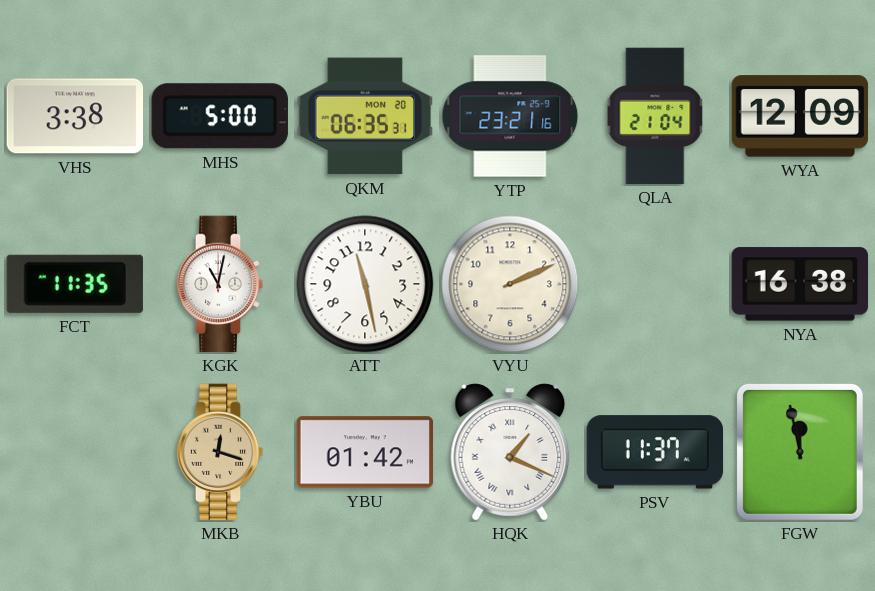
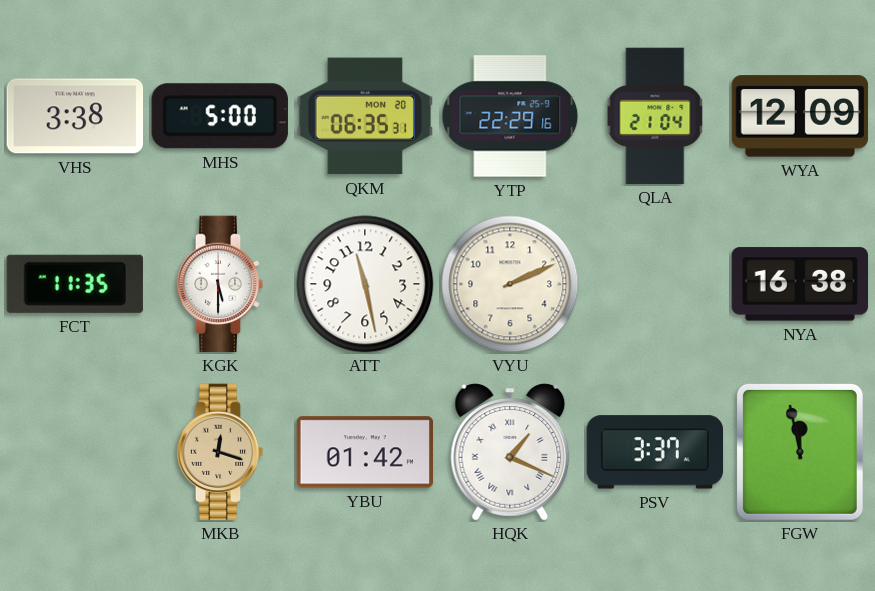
YTP: 23:21 -> 22:29 (510, 116)
KGK: 11:02 -> 5:30 (220, 284)
PSV: 11:37 -> 3:37 (655, 452)
